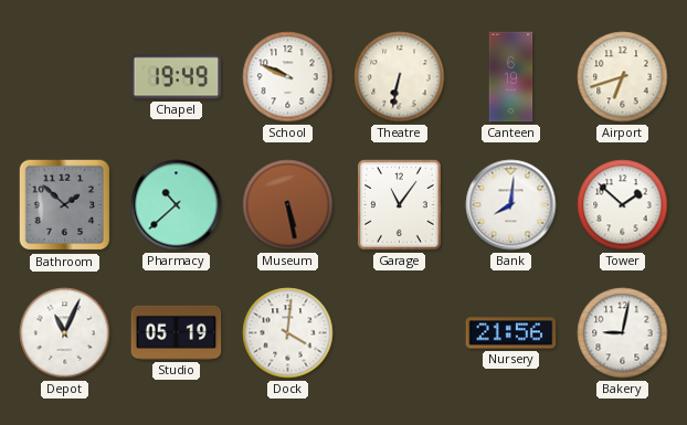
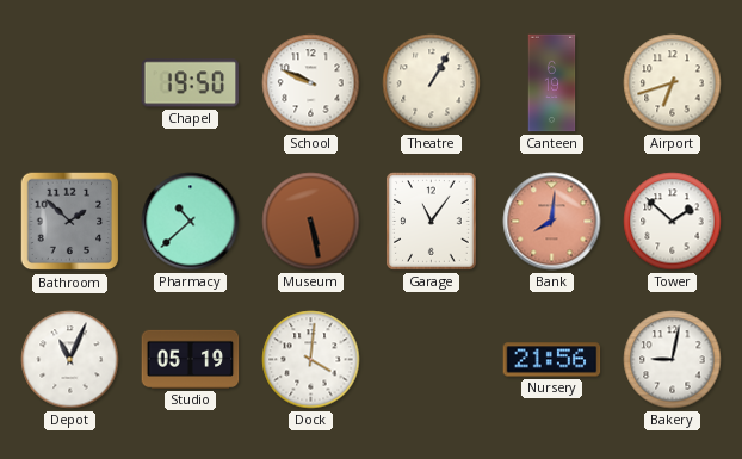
Chapel: 19:49 -> 19:50 (191, 83)
Theatre: 6:32 -> 1:05 (432, 83)
Bank dial: white -> salmon (552, 222)
